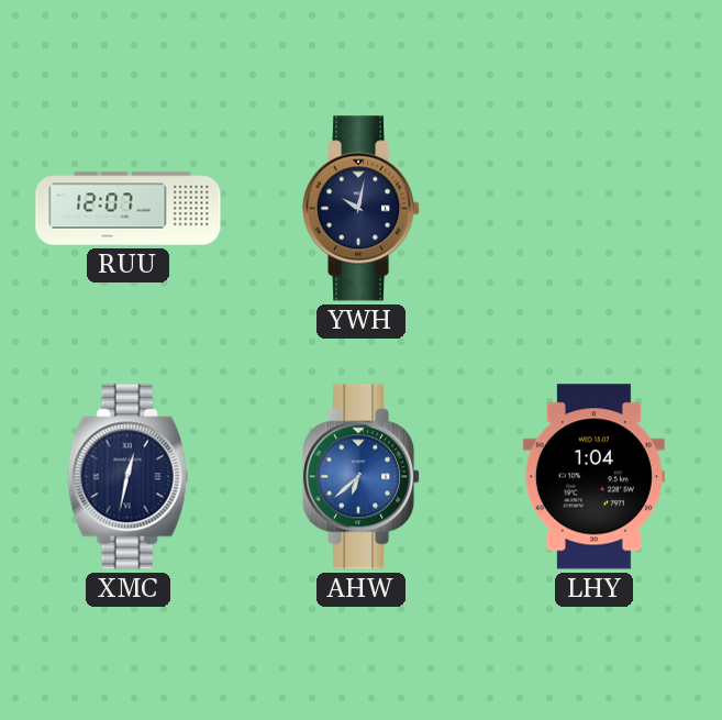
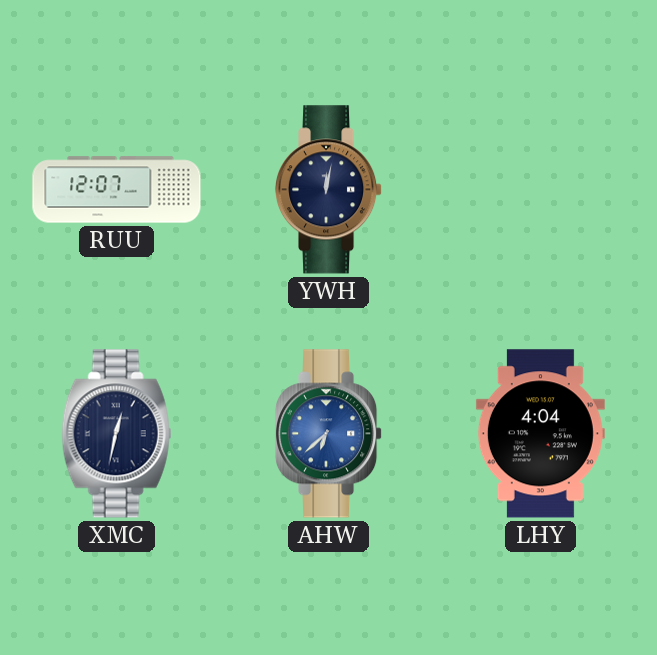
YWH: 10:02 -> 12:02 (329, 190)
LHY: 1:04 -> 4:04 (540, 434)
